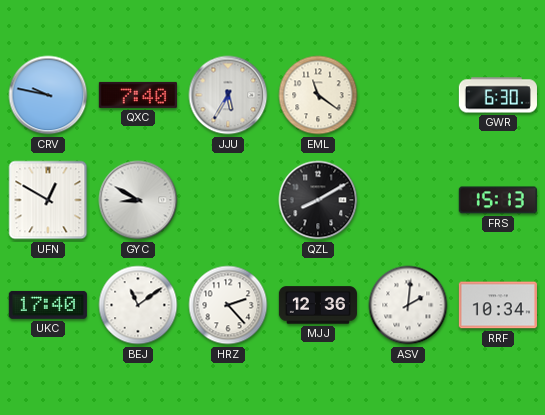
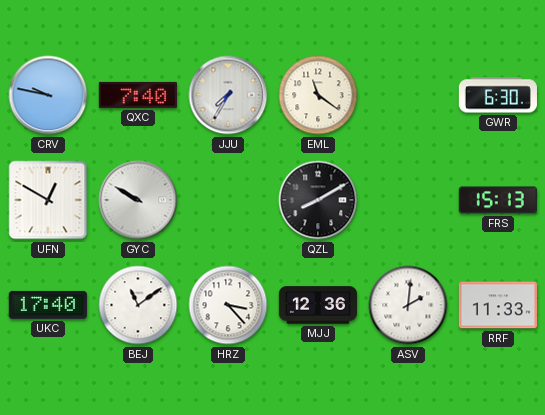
JJU: 5:35 -> 7:35 (228, 95)
GYC: 8:50 -> 9:50 (138, 200)
HRZ: 2:23 -> 3:23 (228, 305)
RRF: 10:34 -> 11:33 (498, 305)
